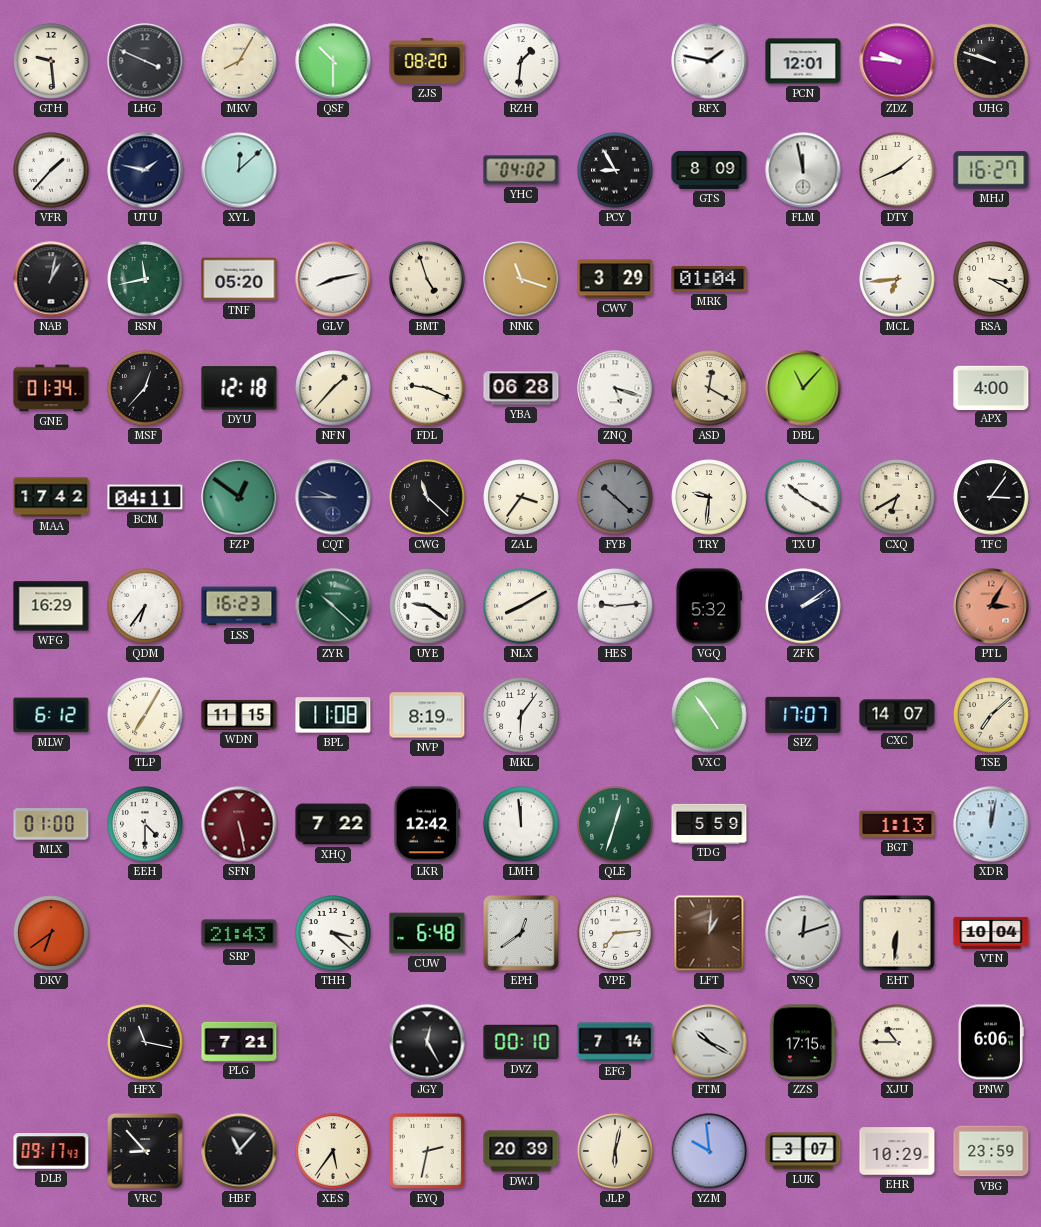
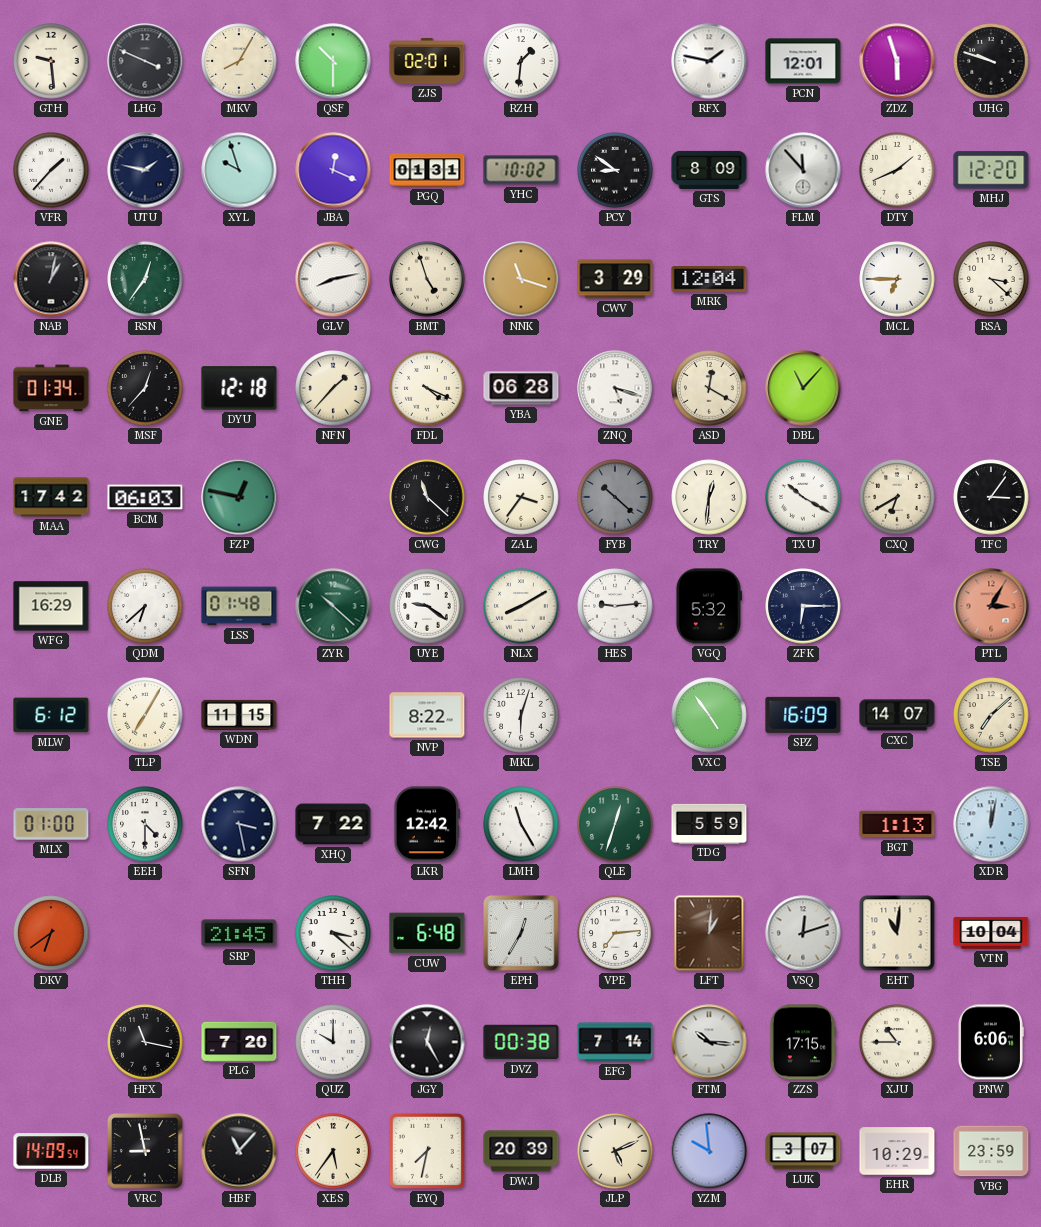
ZJS: 08:20 -> 02:01 (427, 62)
ZDZ: 9:46 -> 5:57 (897, 61)
XYL: 12:08 -> 9:57 (239, 170)
JBA: none -> 12:19 (333, 170)
PGQ: none -> 01:31 (427, 170)
YHC: 04:02 -> 10:02 (521, 170)
PCY: 8:55 -> 8:51 (615, 170)
FLM: 11:58 -> 11:53 (803, 170)
MHJ: 16:27 -> 12:20 (991, 170)
RSN: 11:43 -> 12:36 (145, 279)
TNF: 05:20 -> none (239, 279)
MRK: 01:04 -> 12:04 (709, 280)
MCL: 6:44 -> 6:45 (897, 279)
RSA: 3:20 -> 3:22 (991, 279)
FDL: 9:19 -> 4:19 (427, 388)
APX: 4:00 -> none (991, 387)
BCM: 04:11 -> 06:03 (145, 497)
FZP: 12:51 -> 12:47 (239, 497)
CQT: 9:45 -> none (333, 497)
TRY: 9:31 -> 12:31 (709, 497)
QDM: 6:36 -> 6:38 (145, 606)
LSS: 16:23 -> 01:48 (239, 606)
ZFK: 2:09 -> 6:15 (803, 606)
BPL: 11:08 -> none (333, 715)
NVP: 8:19 -> 8:22 (427, 715)
MKL: 6:06 -> 6:03 (521, 715)
SPZ: 17:07 -> 16:09 (803, 715)
SFN: 5:28 -> 3:28 (239, 824)
SFN dial: burgundy -> navy (239, 824)
LMH: 11:59 -> 11:25 (521, 824)
SRP: 21:43 -> 21:45 (239, 933)
EPH: 12:39 -> 12:35 (521, 933)
EHT: 6:31 -> 11:01 (897, 933)
PLG: 7:21 -> 7:20 (239, 1041)
QUZ: none -> 10:00 (333, 1042)
DVZ: 00:10 -> 00:38 (521, 1042)
FTM: 10:20 -> 10:16 (709, 1042)
DLB: 09:17 -> 14:09 (51, 1151)
VRC: 8:53 -> 8:58 (145, 1151)
EYQ: 2:32 -> 7:32 (427, 1151)
JLP: 6:02 -> 5:11 (615, 1151)
